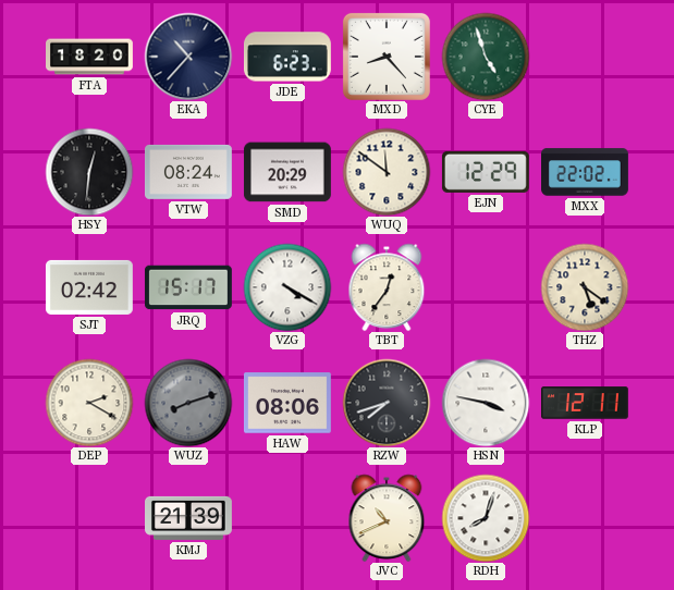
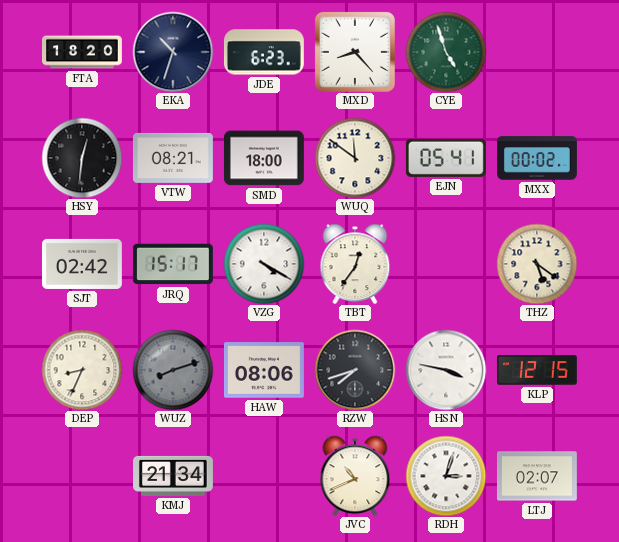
EKA: 10:37 -> 10:33 (173, 52)
VTW: 08:24 -> 08:21 (173, 158)
SMD: 20:29 -> 18:00 (264, 158)
EJN: 12:29 -> 05:41 (446, 158)
MXX: 22:02 -> 00:02 (538, 158)
DEP: 2:20 -> 8:34 (82, 370)
KLP: 12:11 -> 12:15 (537, 370)
KMJ: 21:39 -> 21:34 (174, 476)
RDH: 8:03 -> 3:03 (446, 476)
LTJ: none -> 02:07 (537, 476)
